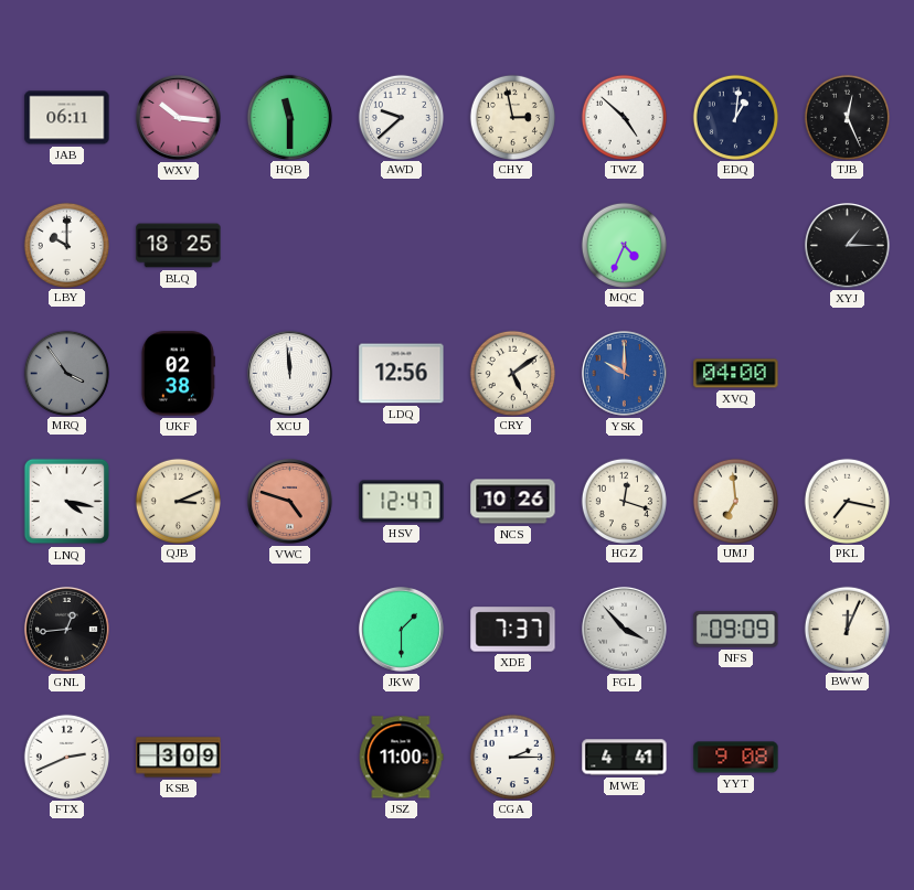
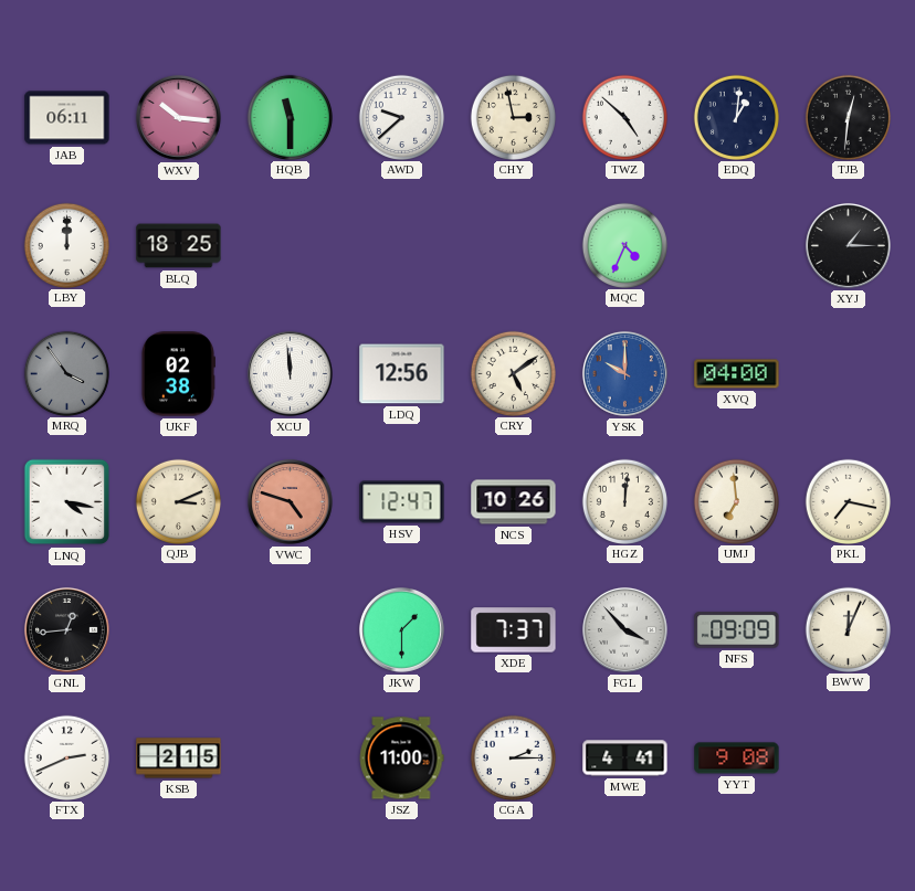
TJB: 12:26 -> 12:31 (848, 117)
LBY: 10:00 -> 12:00 (66, 245)
HGZ: 12:18 -> 12:01 (624, 501)
KSB: 3:09 -> 2:15 (179, 759)
